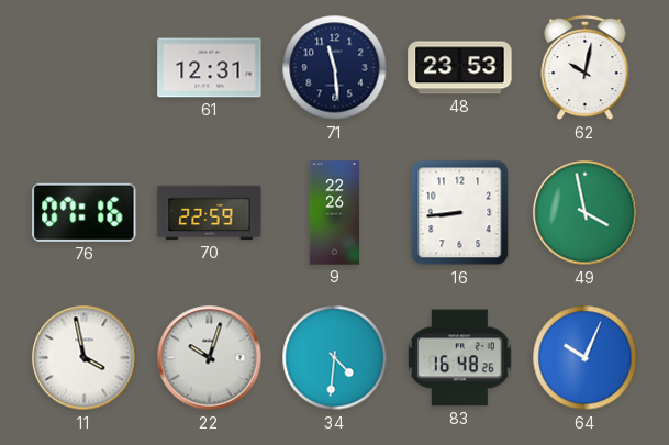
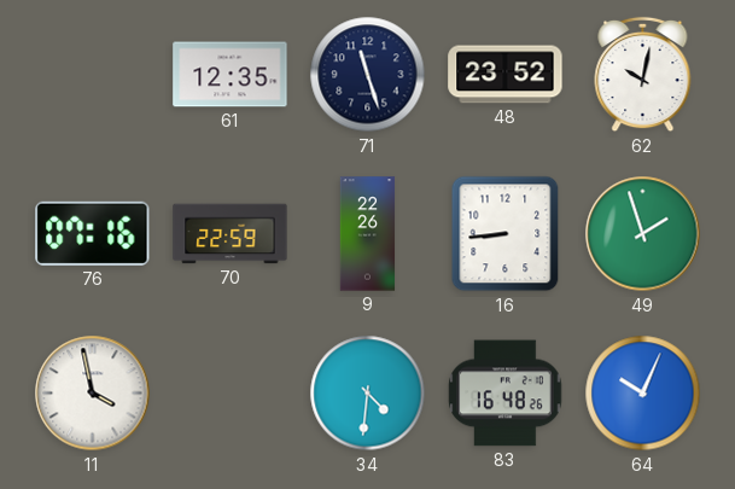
61: 12:31 -> 12:35 (231, 75)
71: 11:29 -> 11:27 (368, 75)
48: 23:53 -> 23:52 (506, 75)
49: 3:58 -> 1:57 (643, 234)
22: 10:03 -> none (210, 358)
